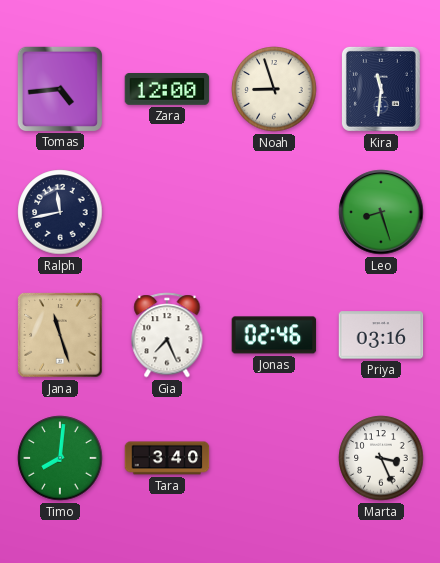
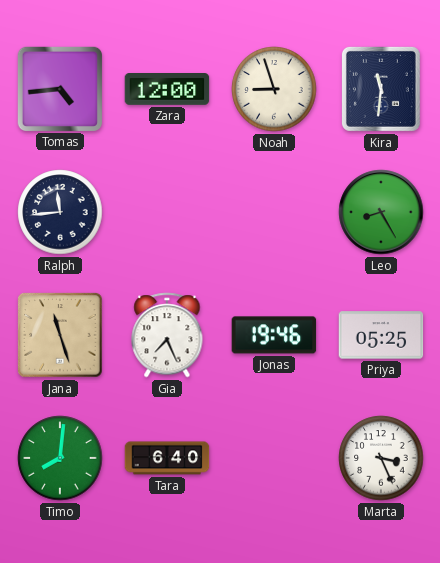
Ralph: 11:43 -> 11:44 (60, 212)
Leo: 8:27 -> 8:25 (381, 212)
Jonas: 02:46 -> 19:46 (274, 335)
Priya: 03:16 -> 05:25 (381, 335)
Tara: 3:40 -> 6:40 (167, 458)
